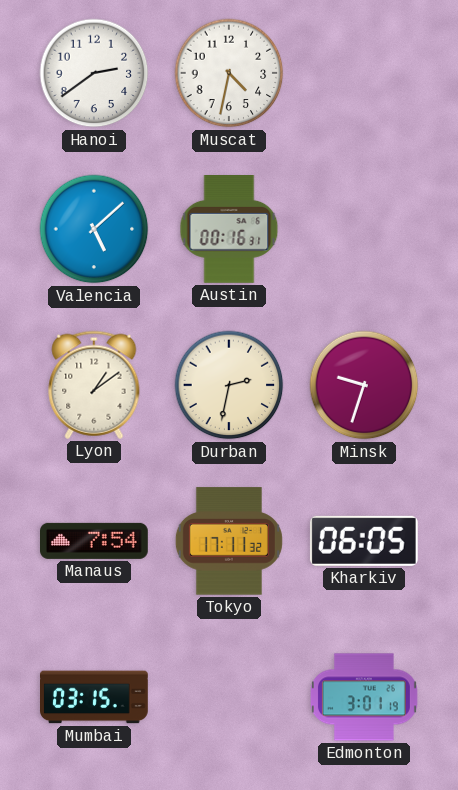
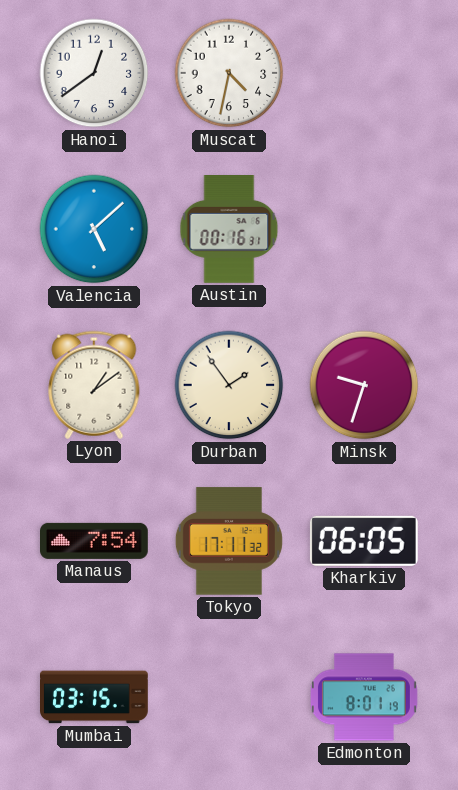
Hanoi: 2:39 -> 12:39 (94, 73)
Durban: 2:32 -> 1:54 (229, 385)
Edmonton: 3:01 -> 8:01 (364, 697)
